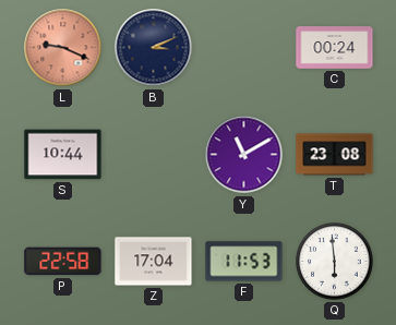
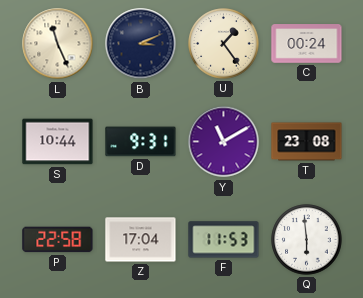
L: 9:19 -> 11:26 (58, 44)
L dial: salmon -> cream (58, 44)
U: none -> 1:24 (224, 44)
D: none -> 9:31 (141, 142)
